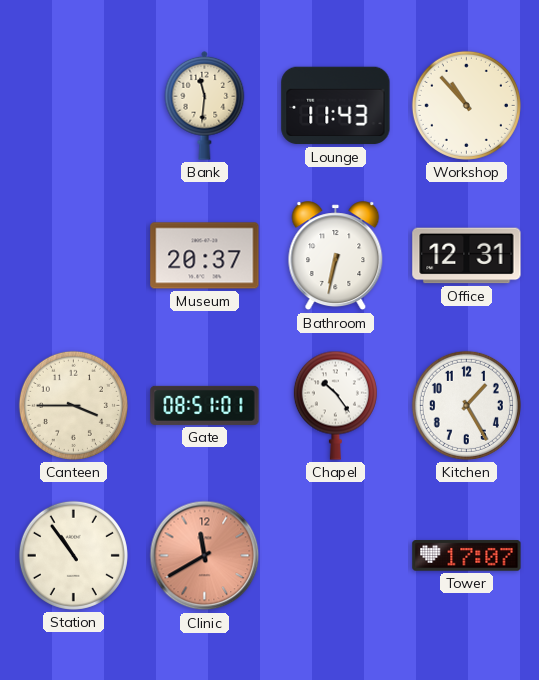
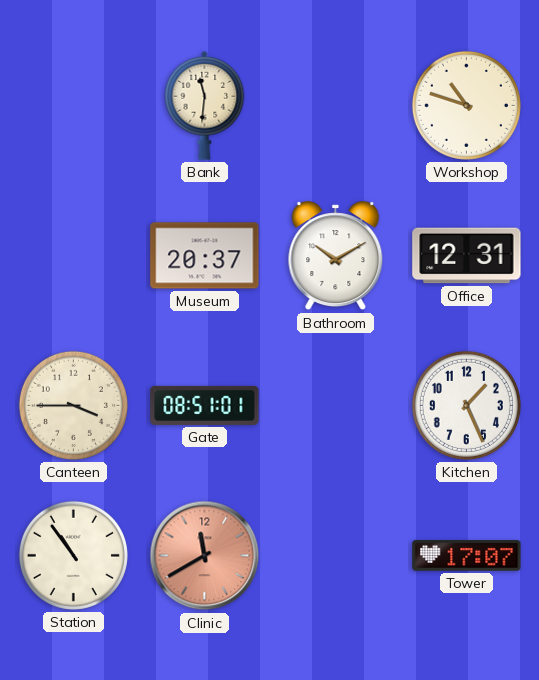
Lounge: 11:43 -> none (336, 106)
Workshop: 10:53 -> 10:48 (466, 105)
Bathroom: 6:32 -> 10:10 (336, 256)
Chapel: 10:24 -> none (335, 405)
Kitchen: 1:25 -> 1:26 (466, 405)
